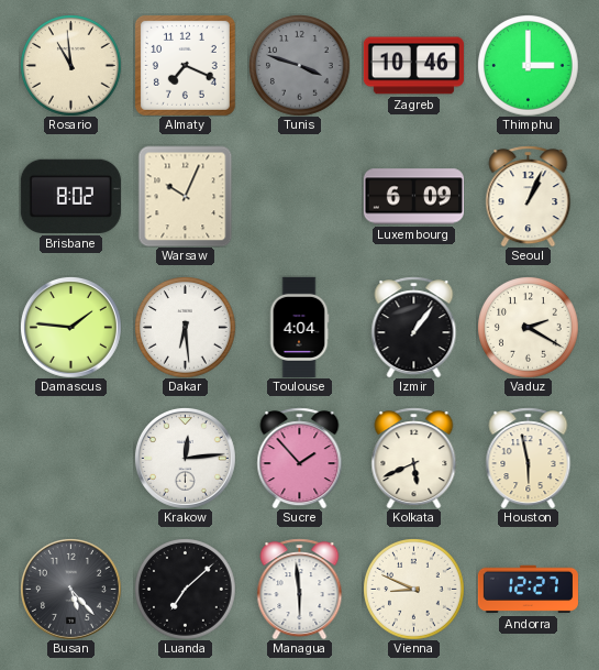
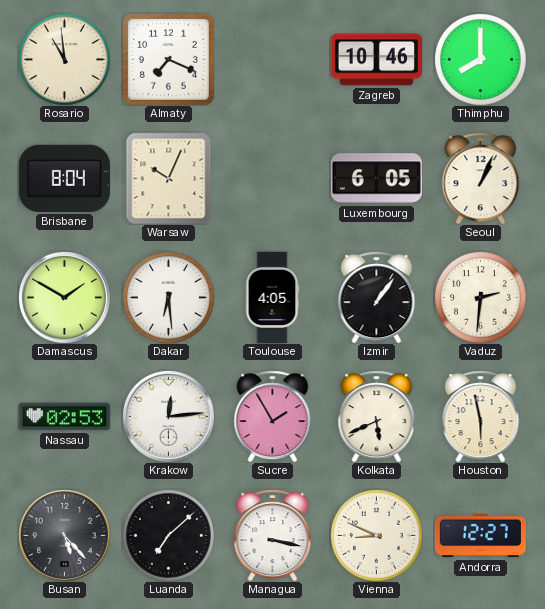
Tunis: 3:48 -> none (300, 66)
Thimphu: 3:00 -> 8:00 (481, 60)
Brisbane: 8:02 -> 8:04 (64, 178)
Luxembourg: 6:09 -> 6:05 (376, 179)
Damascus: 1:46 -> 1:50 (64, 297)
Toulouse: 4:04 -> 4:05 (272, 297)
Vaduz: 2:20 -> 2:31 (481, 298)
Nassau: none -> 02:53 (64, 417)
Sucre: 1:53 -> 1:55 (273, 416)
Managua: 5:59 -> 3:17 (273, 535)
